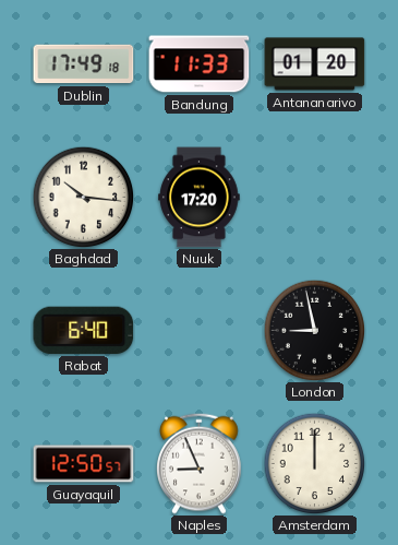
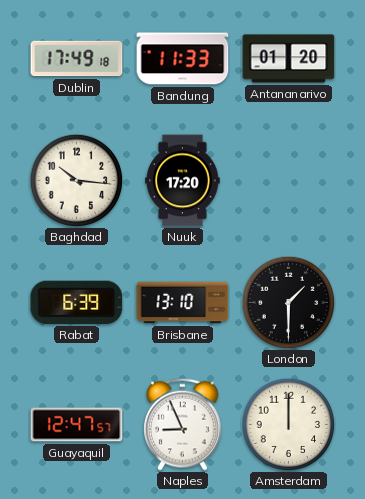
Rabat: 6:40 -> 6:39 (77, 302)
Brisbane: none -> 13:10 (183, 303)
London: 8:58 -> 1:30 (288, 302)
Guayaquil: 12:50 -> 12:47 (77, 425)
